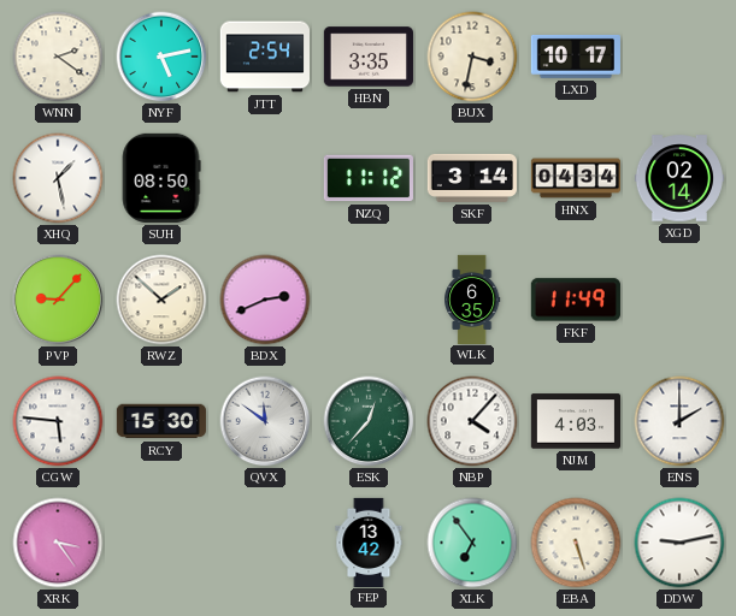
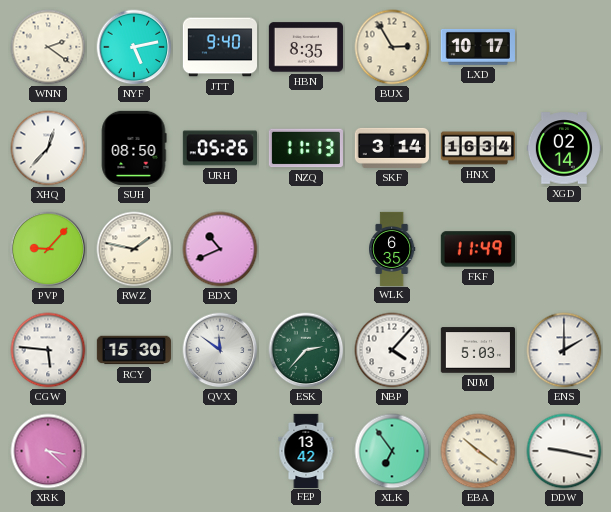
JTT: 2:54 -> 9:40 (219, 47)
HBN: 3:35 -> 8:35 (306, 47)
BUX: 3:32 -> 2:55 (392, 47)
XHQ: 1:28 -> 12:37 (48, 148)
URH: none -> 05:26 (220, 148)
NZQ: 11:12 -> 11:13 (306, 148)
HNX: 04:34 -> 16:34 (477, 148)
RWZ: 1:52 -> 1:47 (134, 249)
BDX: 2:41 -> 10:41 (220, 249)
ESK: 12:37 -> 2:37 (306, 350)
NJM: 4:03 -> 5:03 (477, 350)
XRK: 3:24 -> 3:22 (48, 451)
EBA: 5:27 -> 10:21 (478, 451)
DDW: 9:13 -> 9:17 (564, 451)
